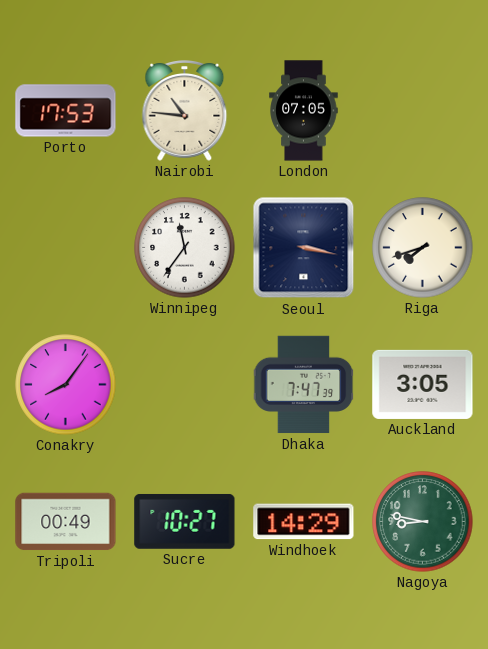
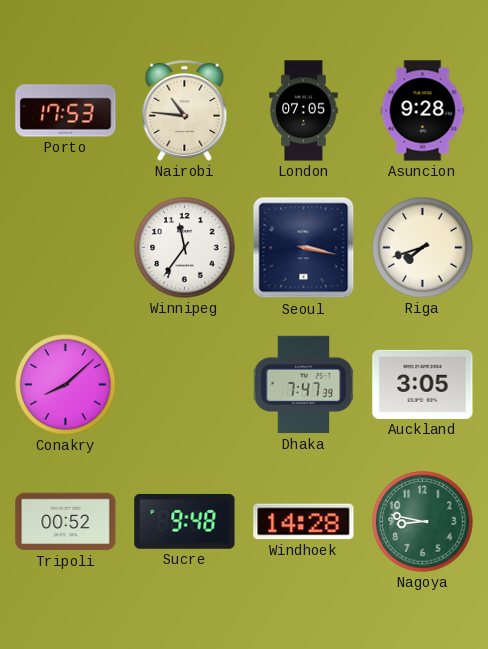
Asuncion: none -> 9:28 (423, 111)
Conakry: 8:06 -> 8:08 (66, 385)
Tripoli: 00:49 -> 00:52 (66, 522)
Sucre: 10:27 -> 9:48 (185, 521)
Windhoek: 14:29 -> 14:28 (304, 522)
